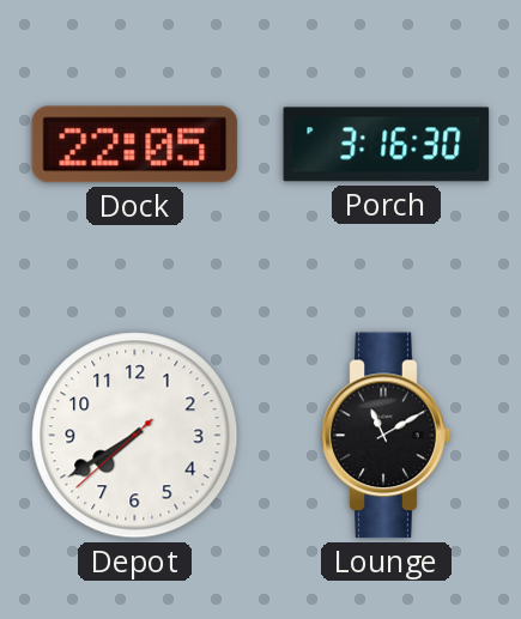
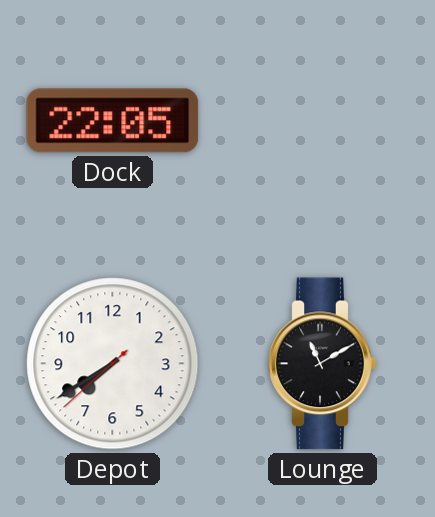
Porch: 3:16 -> none (387, 145)
